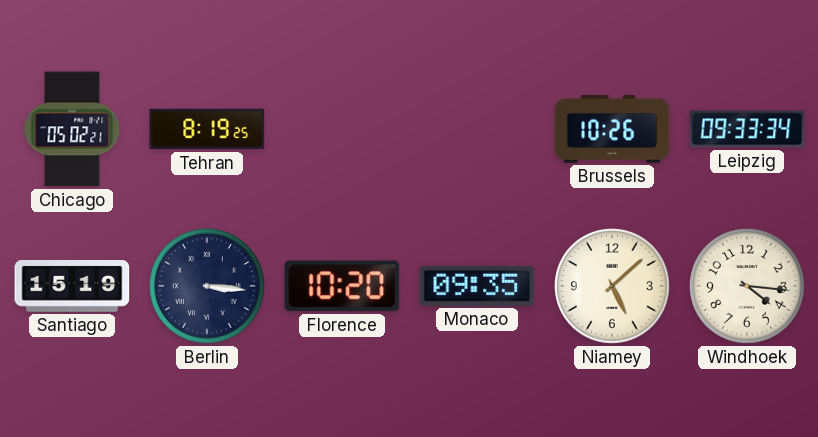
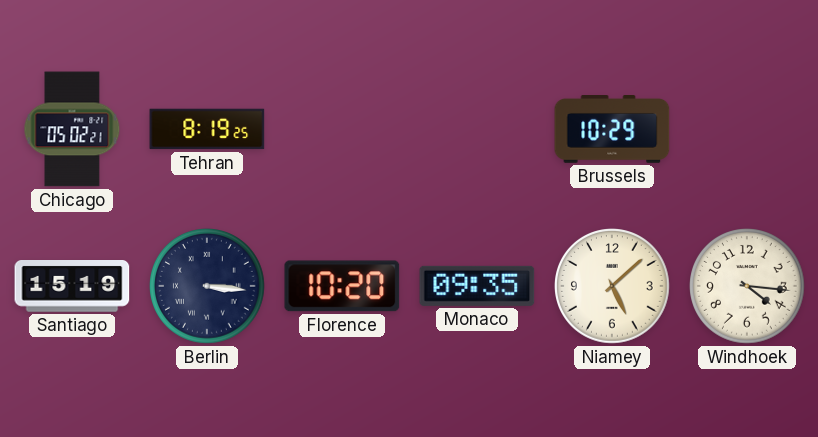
Brussels: 10:26 -> 10:29 (612, 130)
Leipzig: 09:33 -> none (747, 129)
